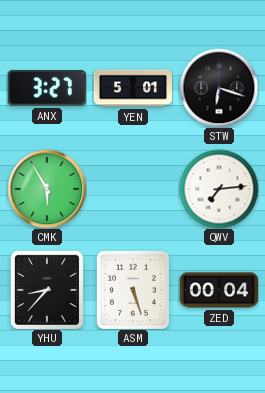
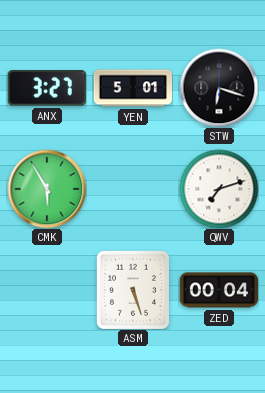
QWV: 7:14 -> 7:12 (219, 189)
YHU: 8:37 -> none (47, 289)
